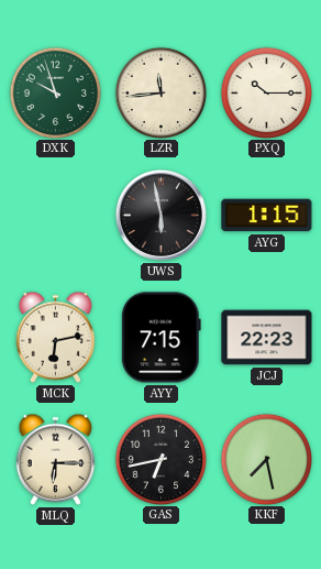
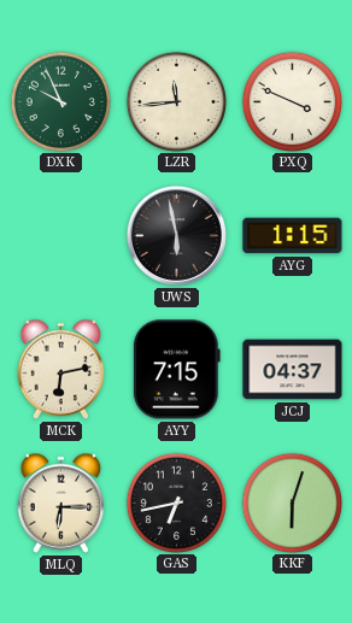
DXK: 9:57 -> 9:56 (60, 101)
PXQ: 10:15 -> 3:49 (292, 101)
JCJ: 22:23 -> 04:37 (293, 370)
KKF: 7:28 -> 6:03 (292, 502)
